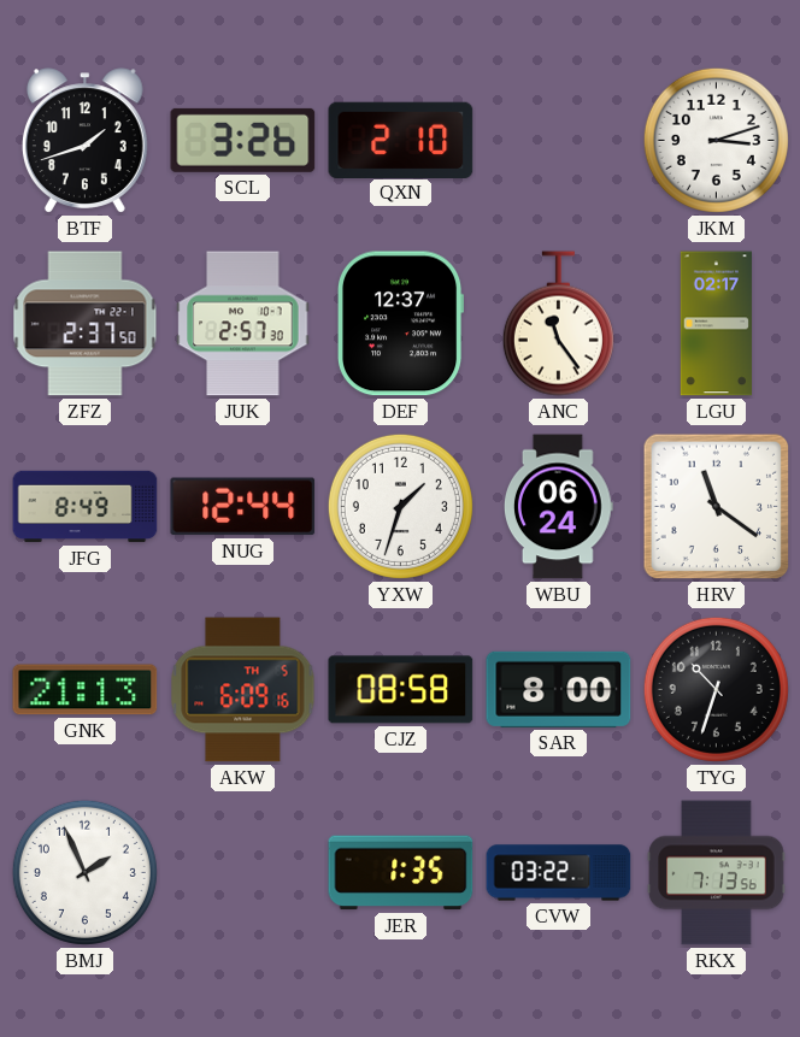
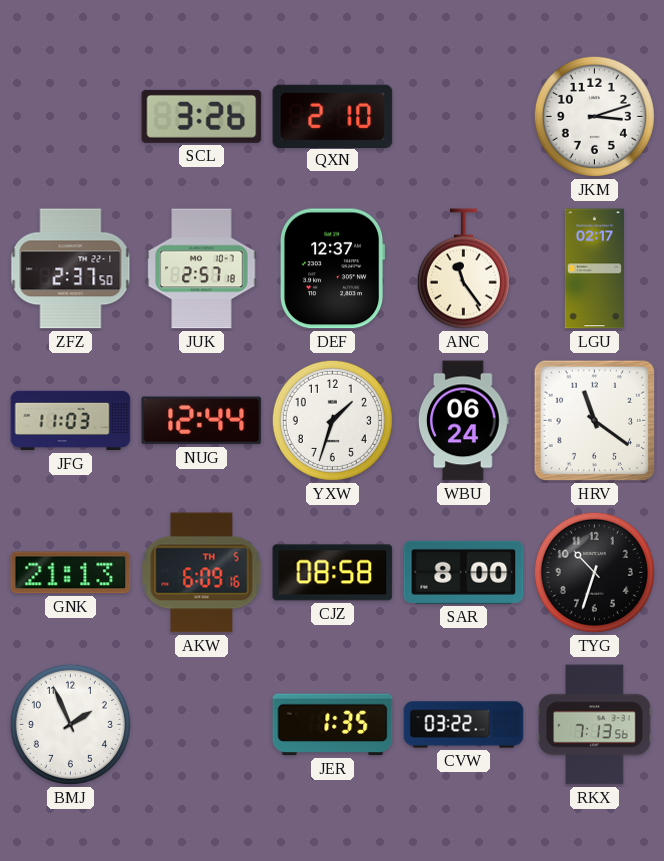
BTF: 1:42 -> none (84, 141)
JUK: 2:57:30 -> 2:57:18 (202, 269)
JFG: 8:49 -> 11:03 (71, 421)
